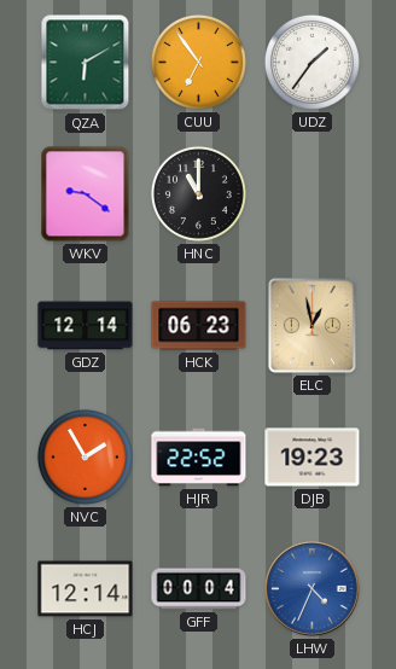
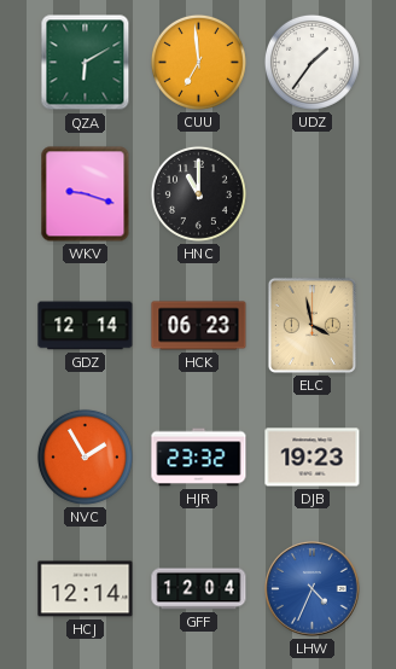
CUU: 6:54 -> 6:59 (198, 62)
WKV: 9:21 -> 9:18 (86, 194)
ELC: 12:58 -> 3:58 (311, 325)
HJR: 22:52 -> 23:32 (199, 458)
GFF: 00:04 -> 12:04 (199, 589)
